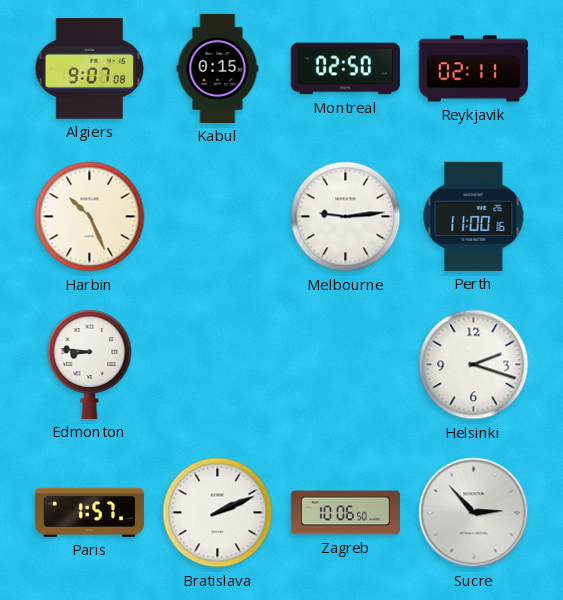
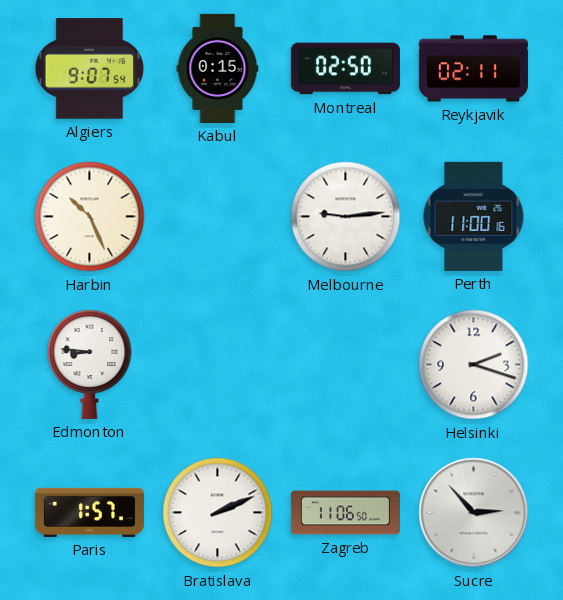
Algiers: 9:07:08 -> 9:07:54 (90, 69)
Zagreb: 10:06 -> 11:06 (345, 513)
